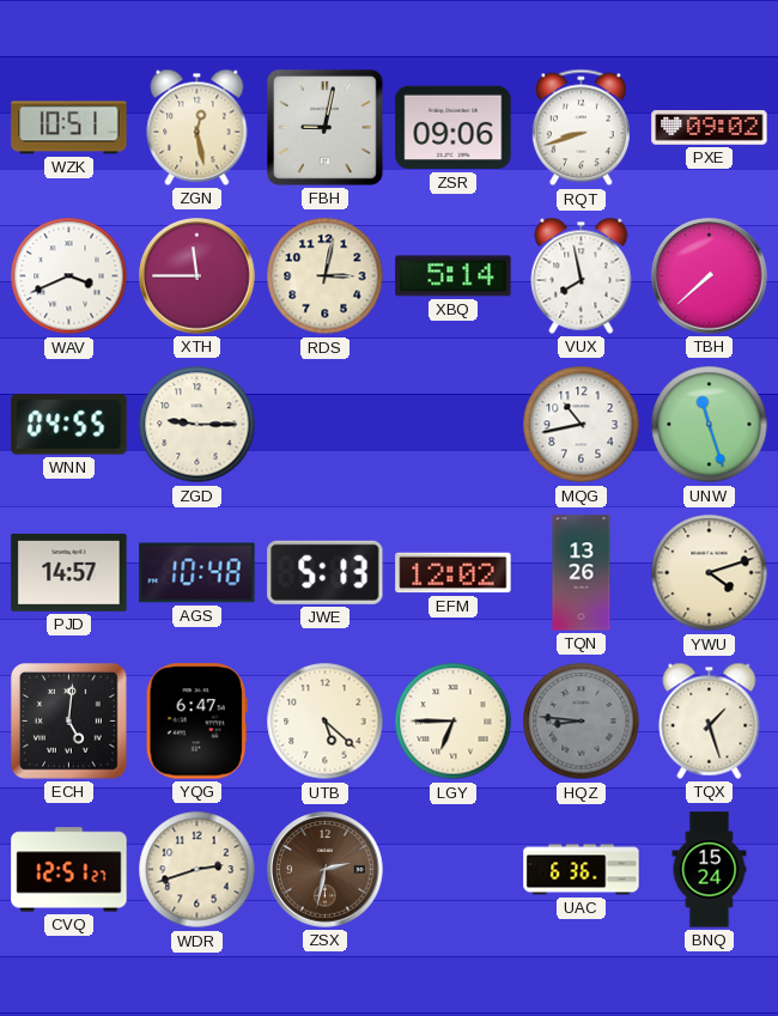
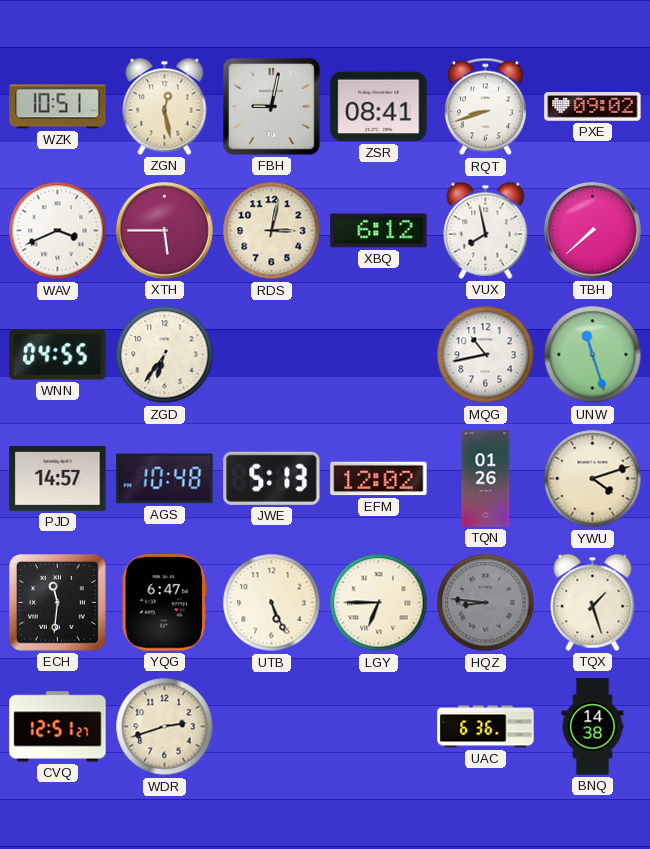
ZSR: 09:06 -> 08:41 (379, 107)
XTH: 11:45 -> 5:45 (165, 231)
XBQ: 5:14 -> 6:12 (379, 231)
ZGD: 9:15 -> 6:36 (165, 355)
TQN: 13:26 -> 01:26 (486, 479)
ECH: 5:01 -> 11:31 (58, 603)
UTB: 5:22 -> 5:26 (272, 603)
ZSX: 2:32 -> none (326, 870)
BNQ: 15:24 -> 14:38 (593, 727)
